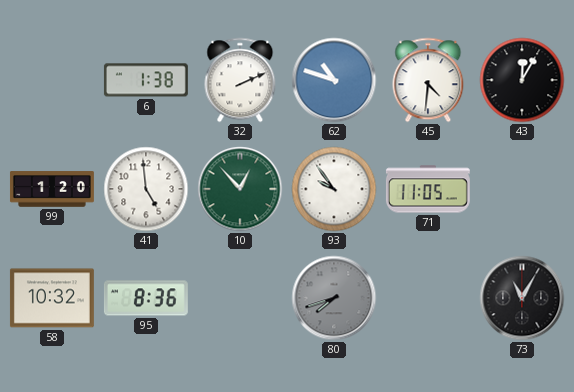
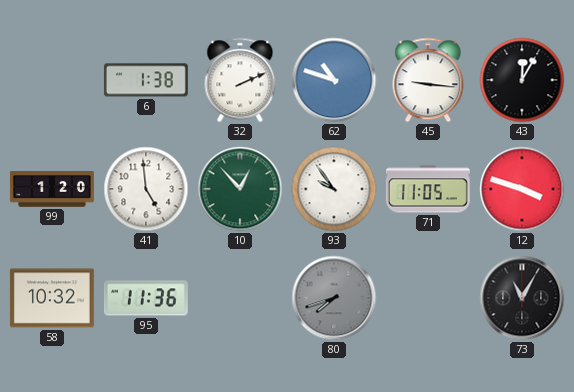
45: 4:31 -> 9:16 (428, 80)
12: none -> 3:48 (522, 189)
95: 8:36 -> 11:36 (146, 298)
